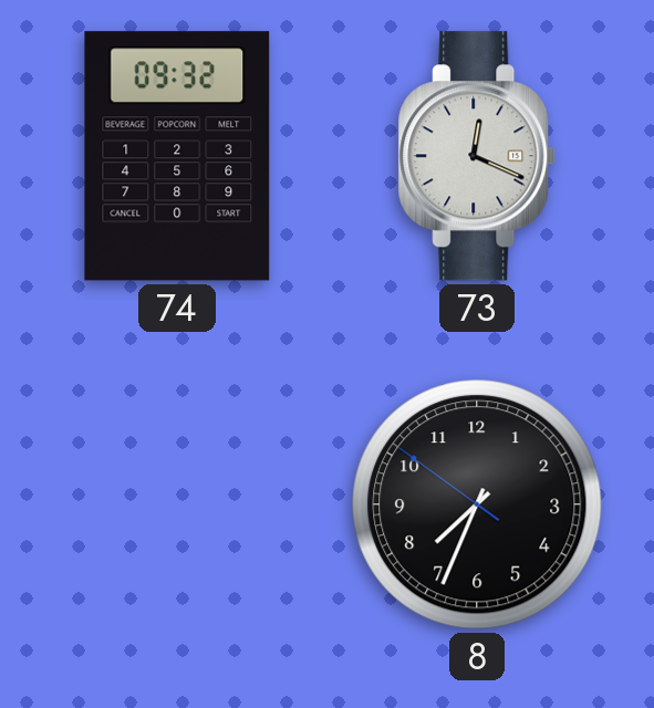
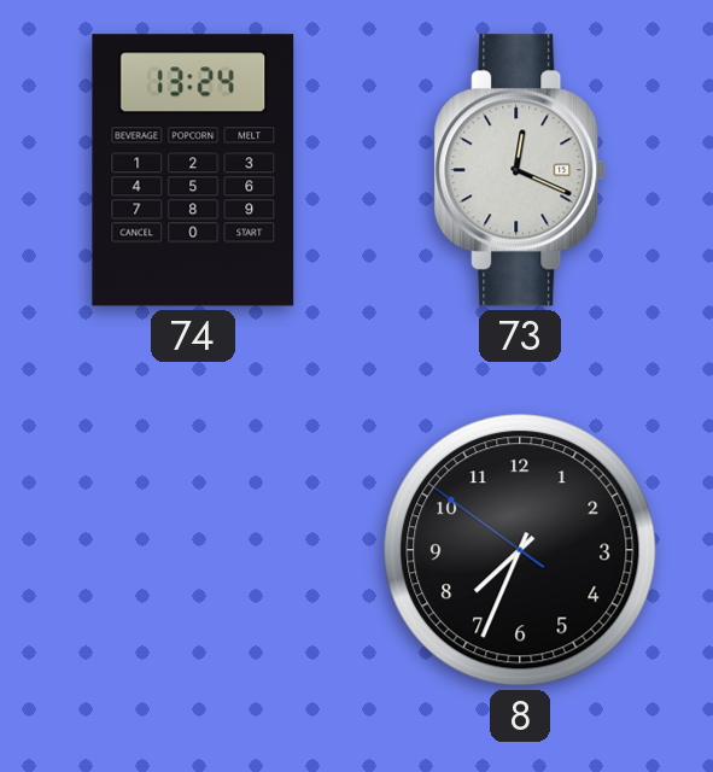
74: 09:32 -> 13:24 (193, 170)
